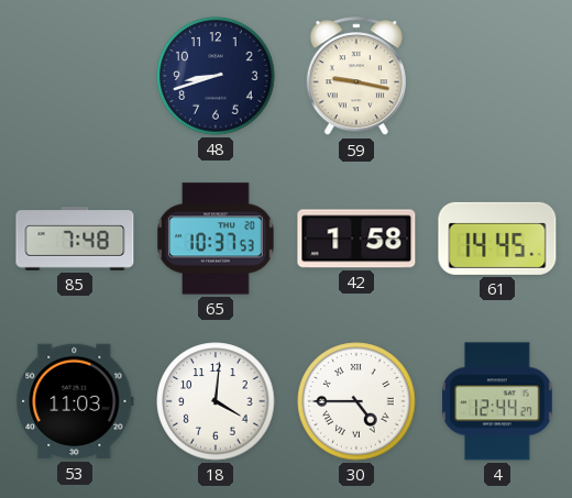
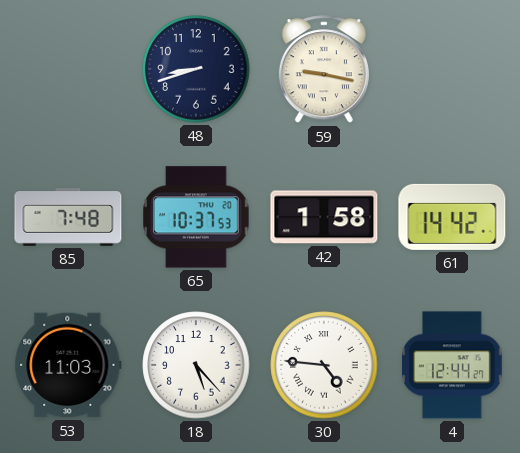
61: 14:45 -> 14:42 (452, 217)
18: 4:01 -> 5:23 (196, 365)
30: 4:45 -> 4:46 (324, 365)
